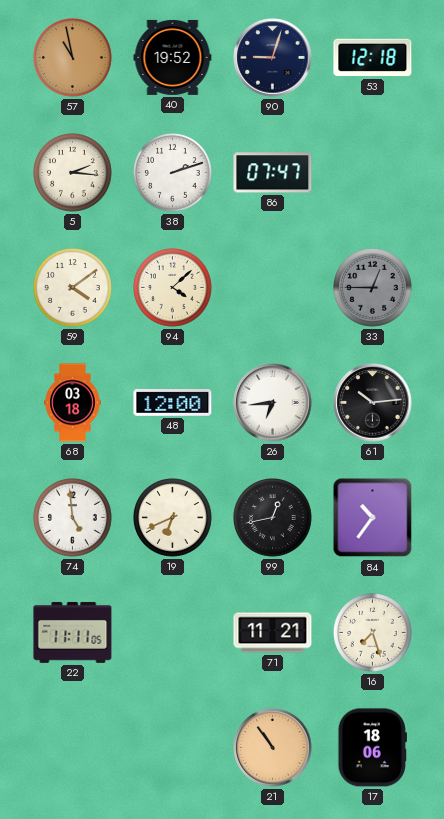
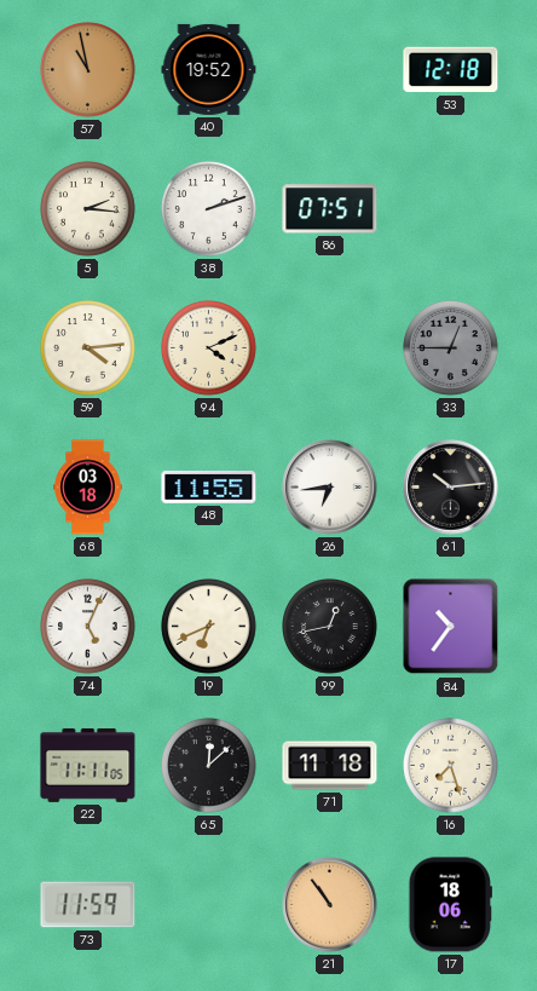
90: 9:03 -> none (273, 58)
86: 07:47 -> 07:51 (330, 209)
59: 4:09 -> 4:14 (88, 348)
94: 4:08 -> 4:11 (209, 348)
48: 12:00 -> 11:55 (209, 488)
74: 4:59 -> 5:04 (88, 627)
65: none -> 12:08 (209, 766)
71: 11:21 -> 11:18 (330, 766)
73: none -> 11:59 (88, 905)
